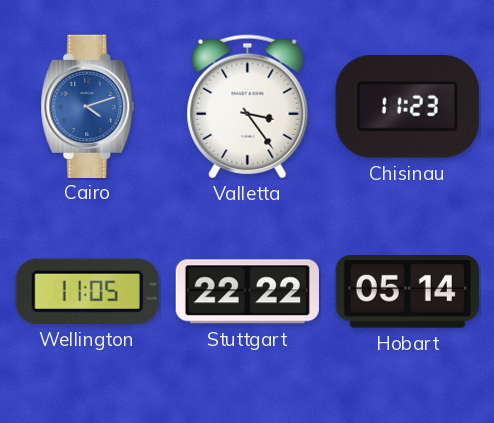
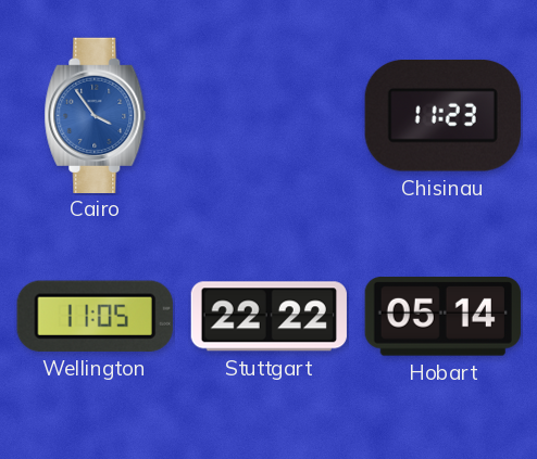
Cairo: 4:12 -> 3:54 (96, 115)
Valletta: 3:24 -> none (248, 107)
